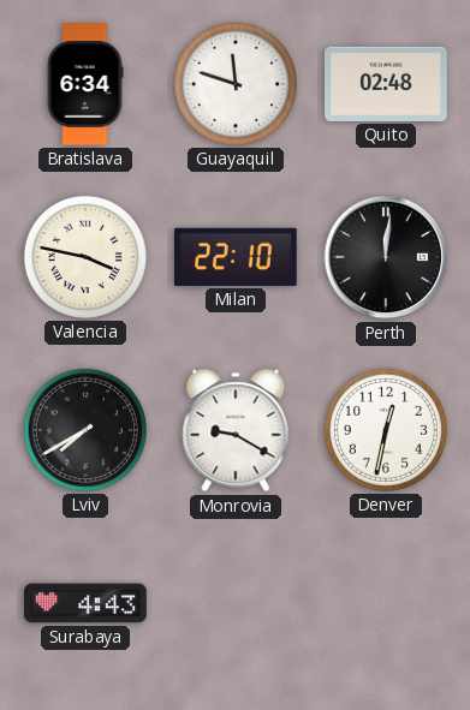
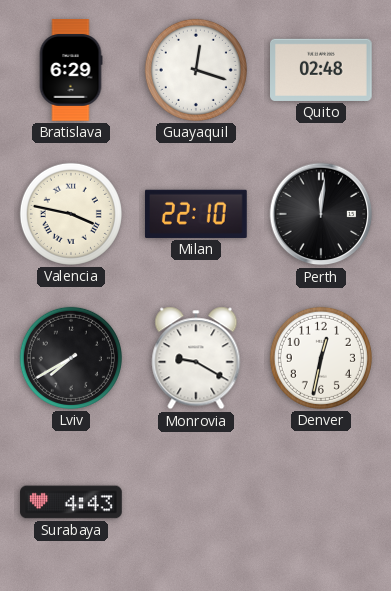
Bratislava: 6:34 -> 6:29 (71, 70)
Guayaquil: 11:48 -> 12:18 (196, 70)
